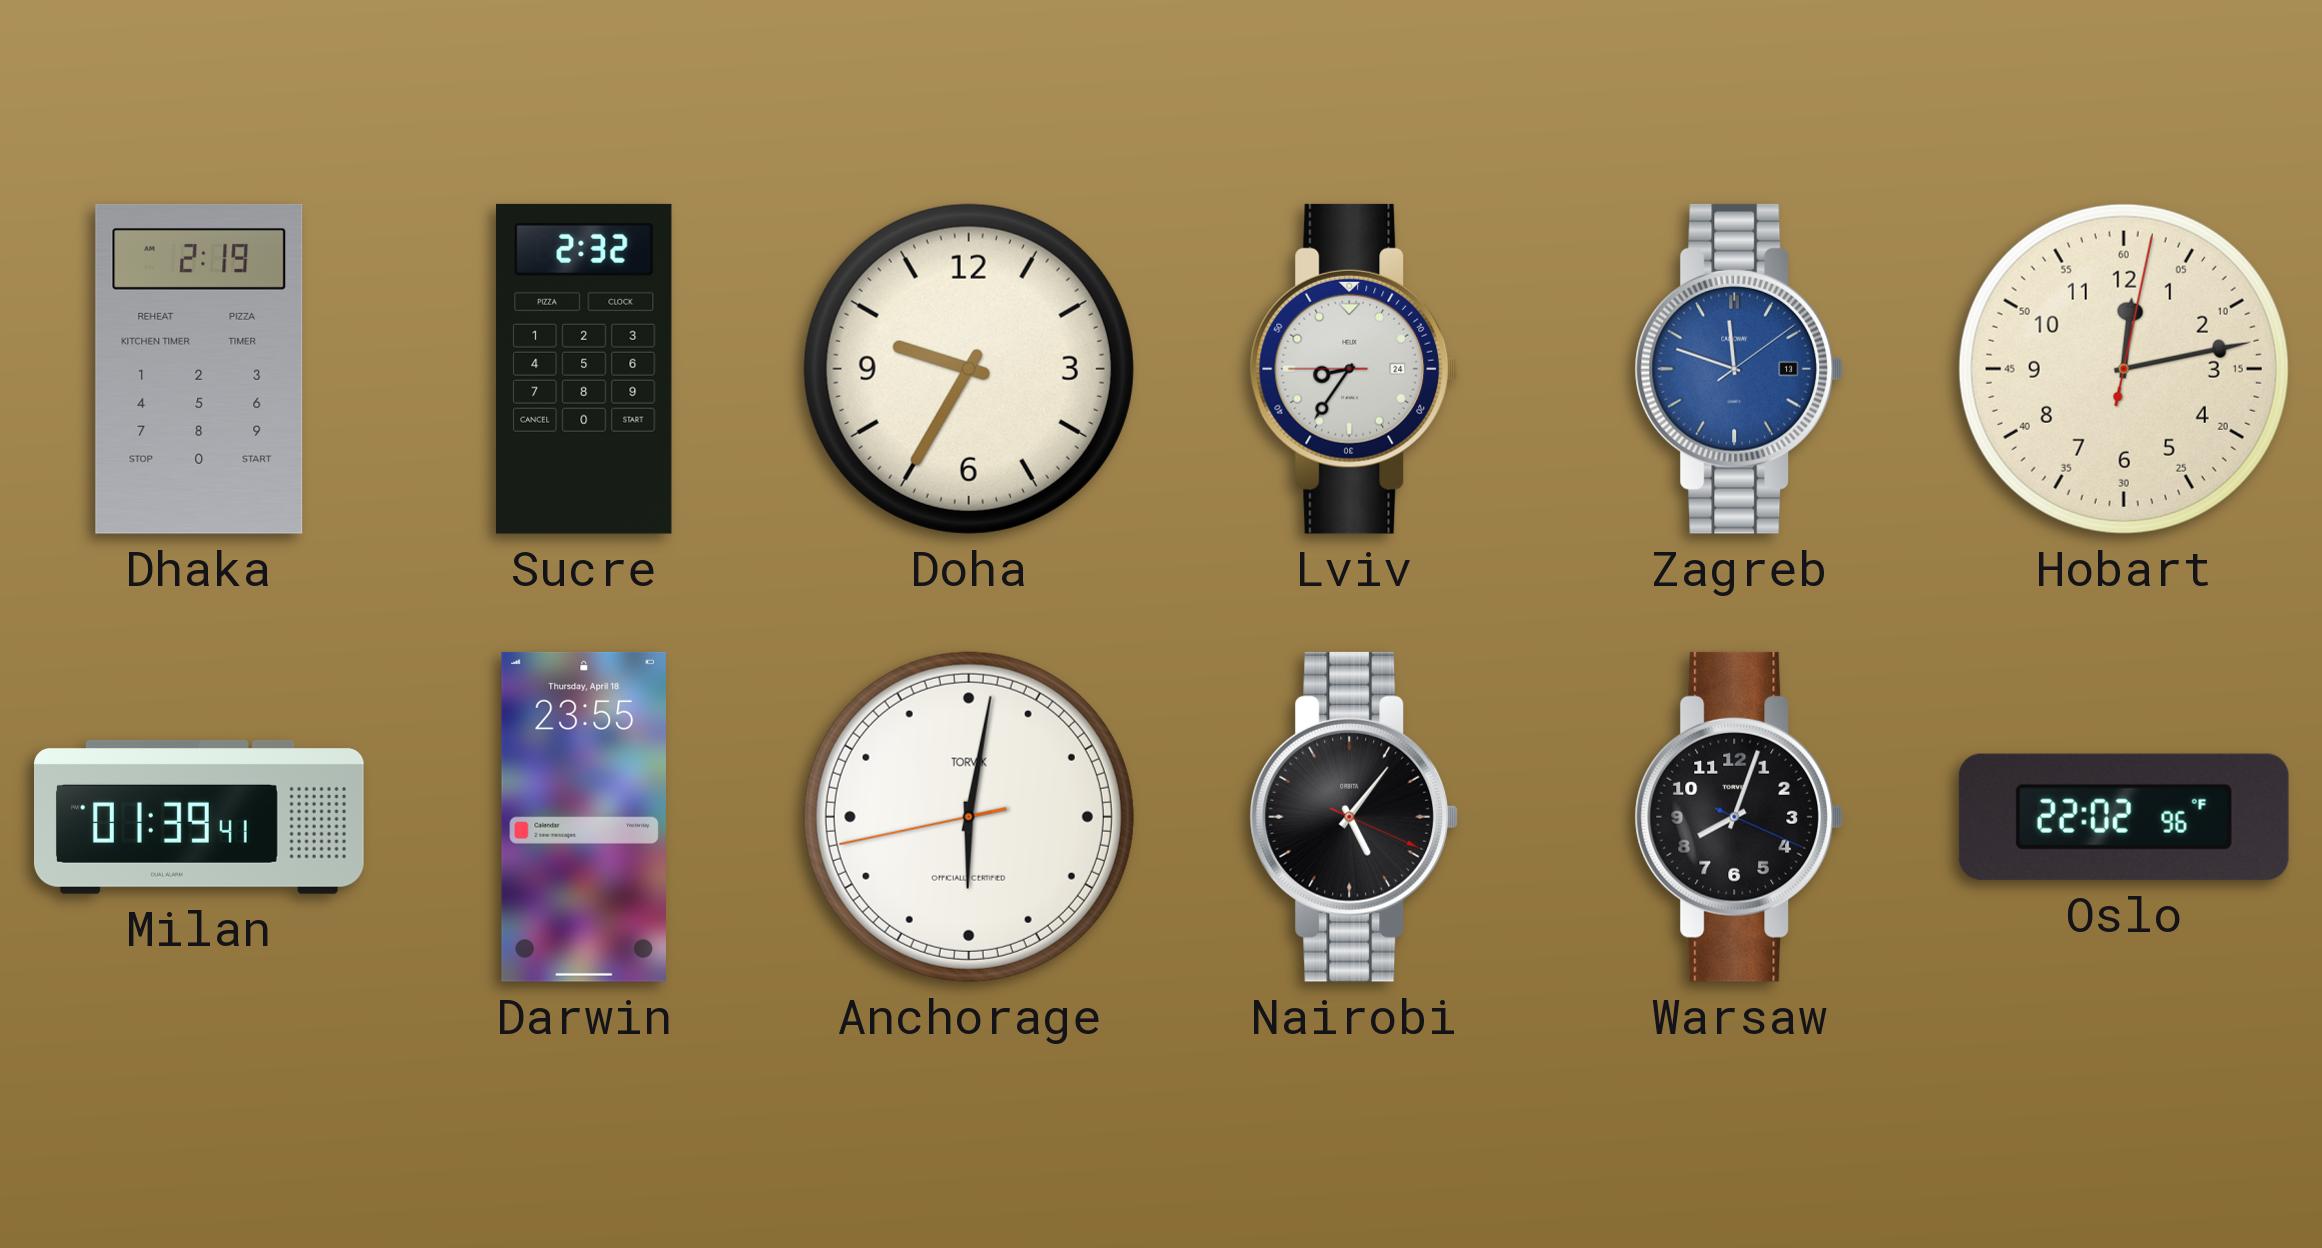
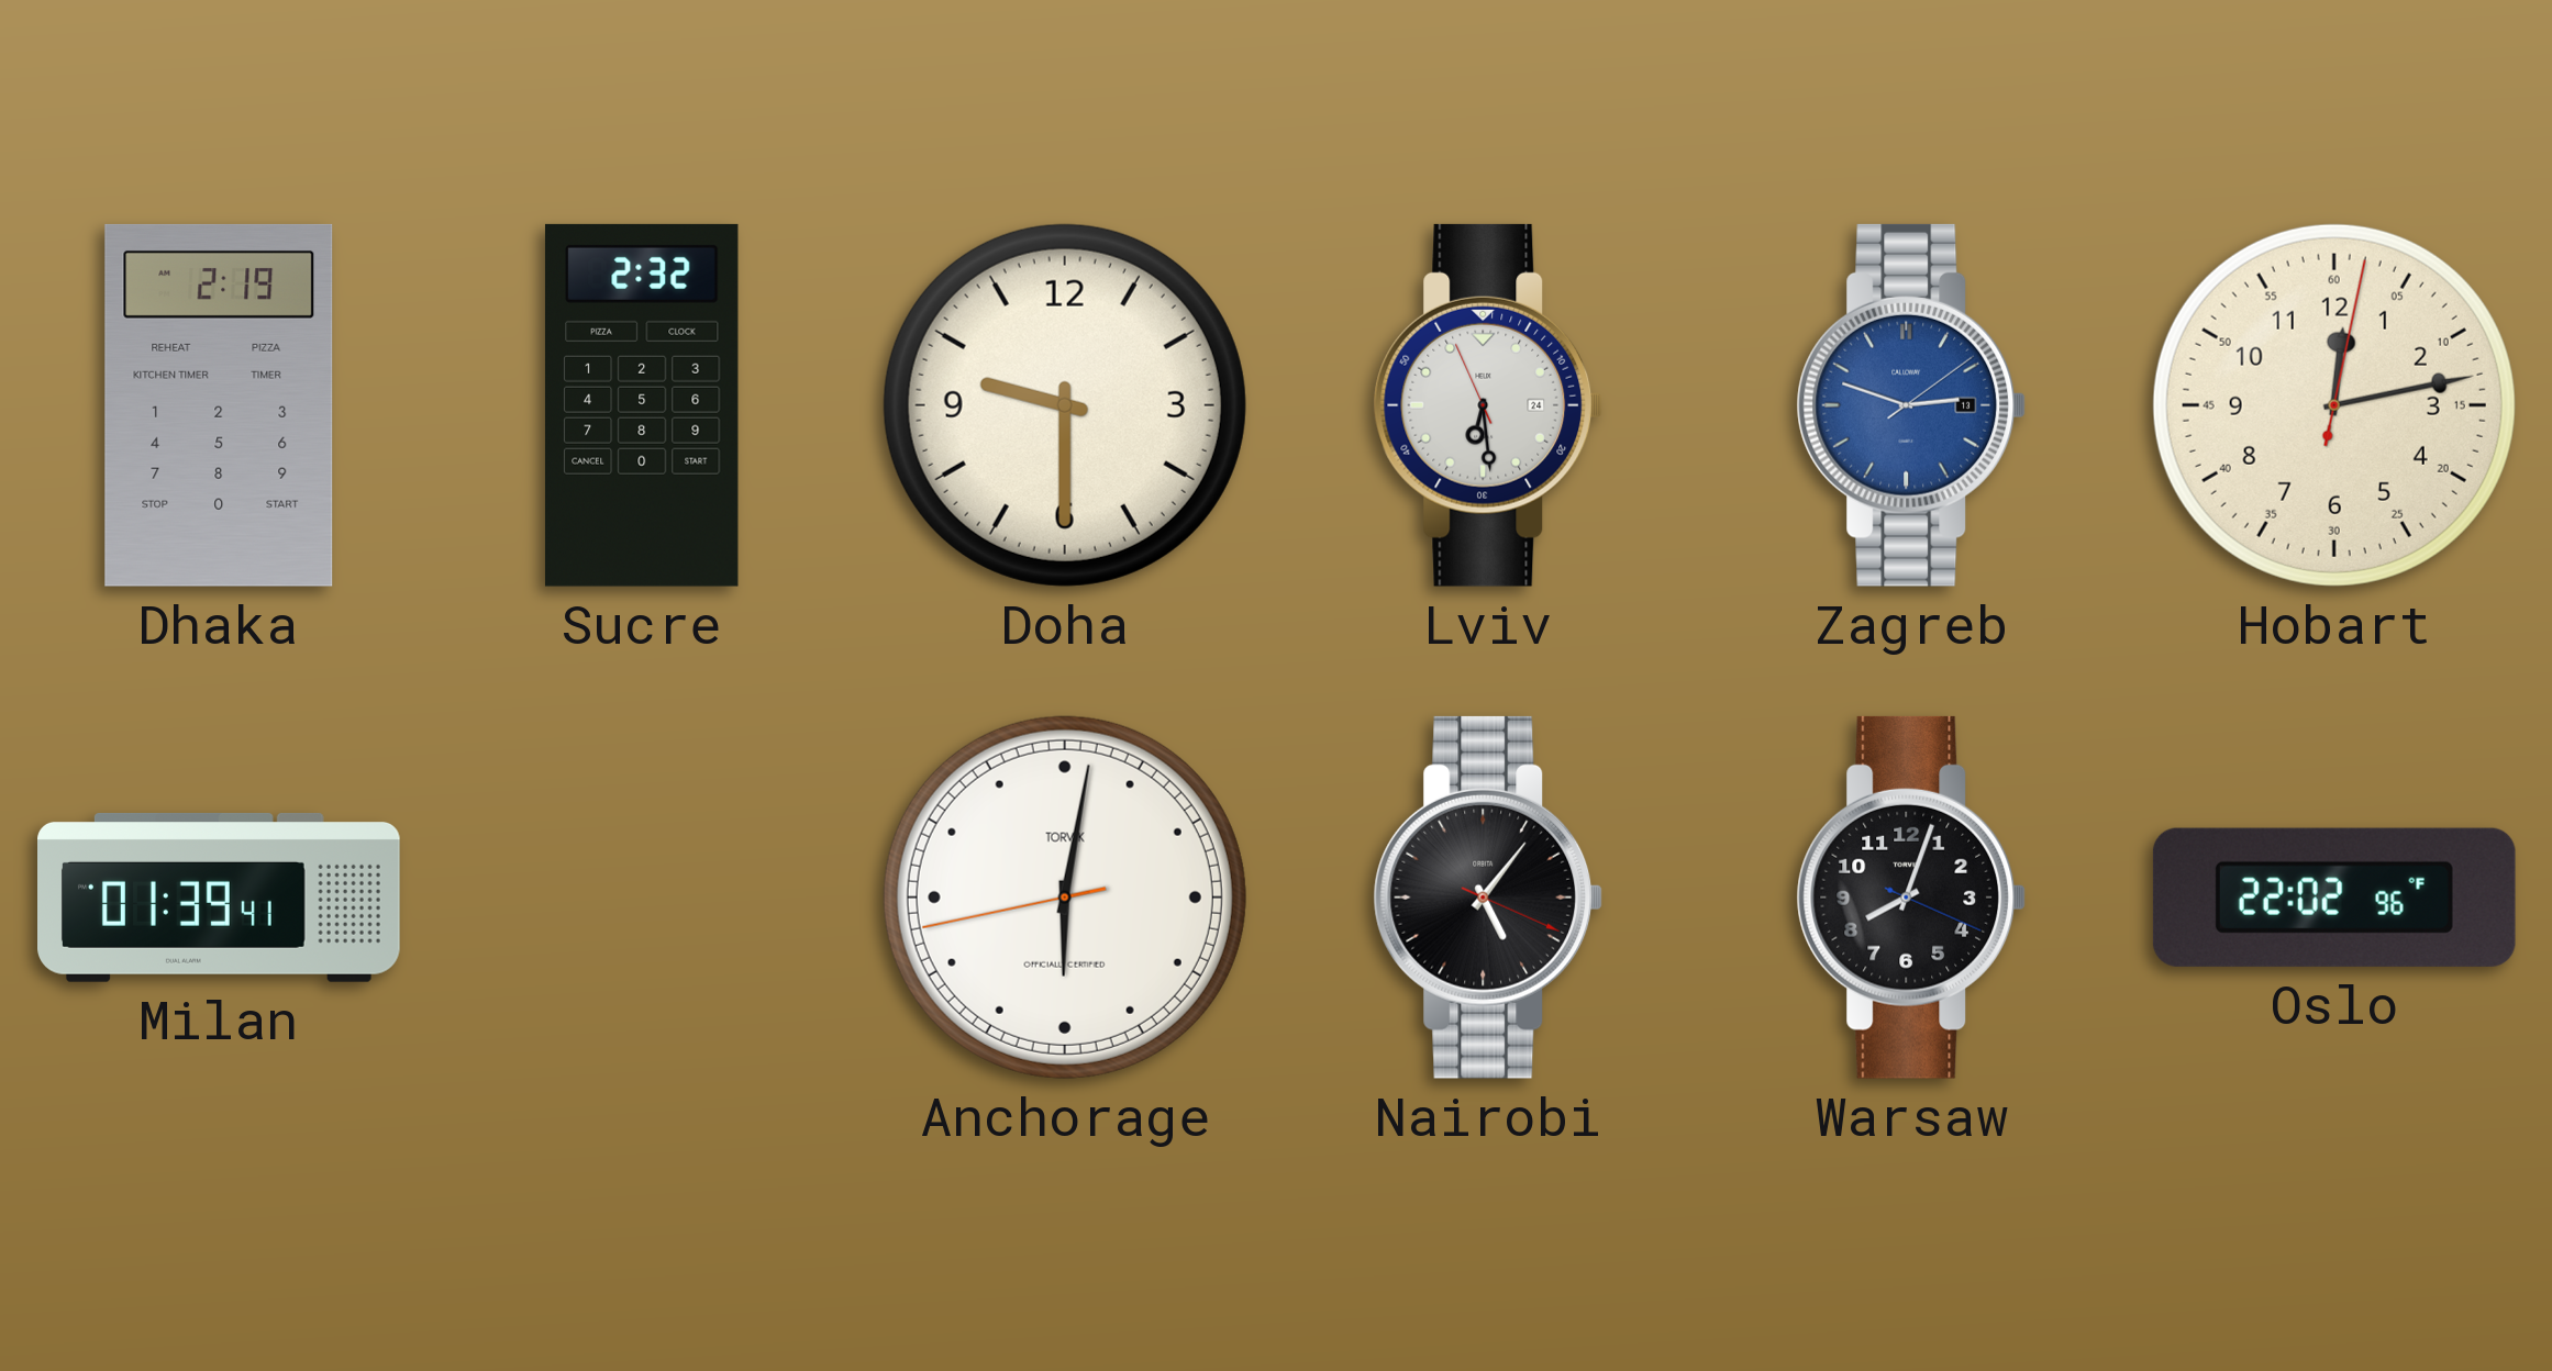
Doha: 9:35 -> 9:30 (1065, 405)
Lviv: 8:35 -> 6:28 (1488, 405)
Zagreb: 11:48 -> 2:48 (1911, 405)
Darwin: 23:55 -> none (583, 817)
